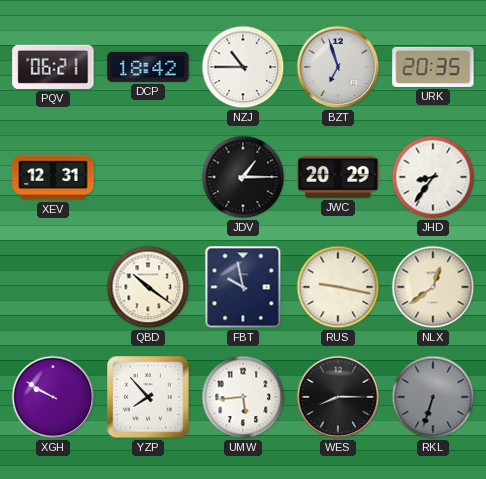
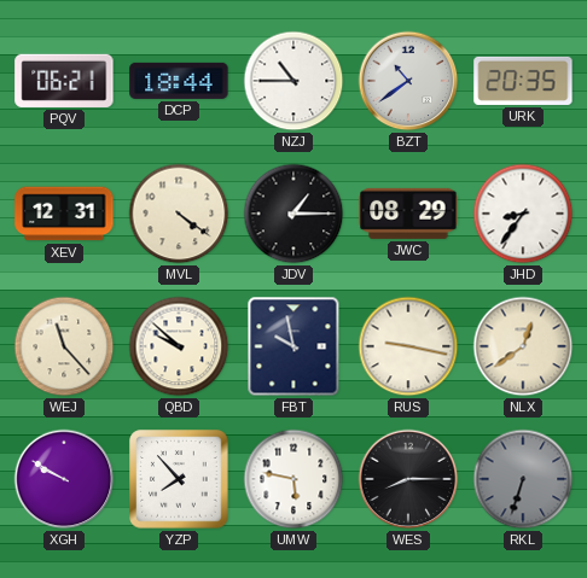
DCP: 18:42 -> 18:44 (179, 81)
BZT: 6:57 -> 10:39 (408, 81)
MVL: none -> 4:21 (179, 214)
JWC: 20:29 -> 08:29 (408, 214)
WEJ: none -> 11:23 (64, 346)
QBD: 10:21 -> 9:52 (179, 346)
UMW: 5:44 -> 5:47 (293, 479)
